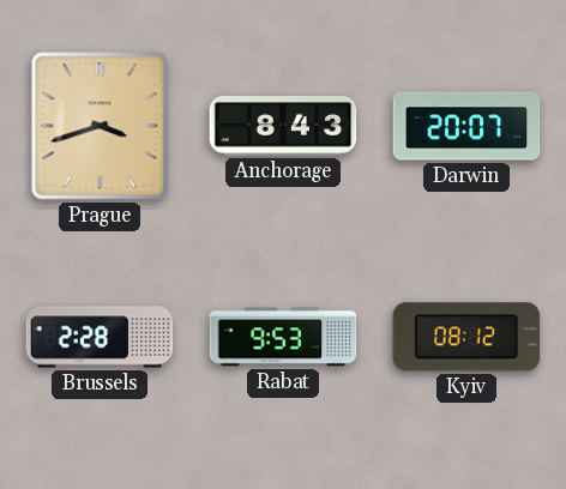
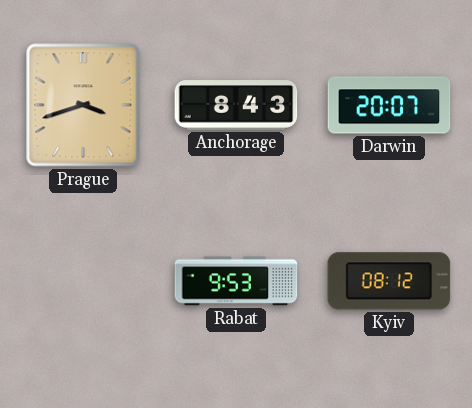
Brussels: 2:28 -> none (100, 337)
